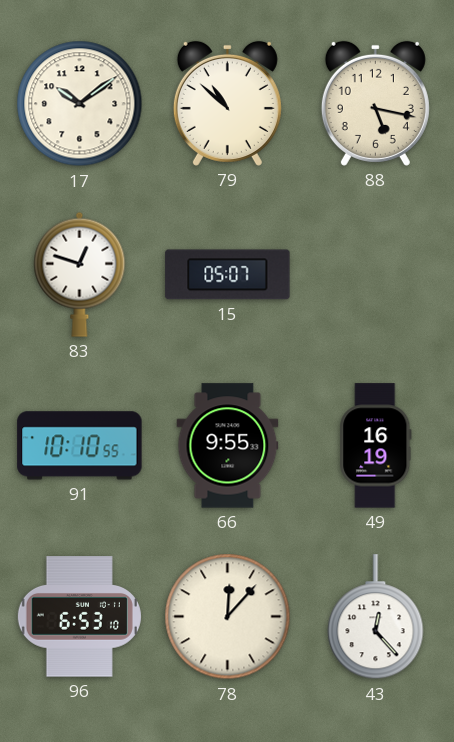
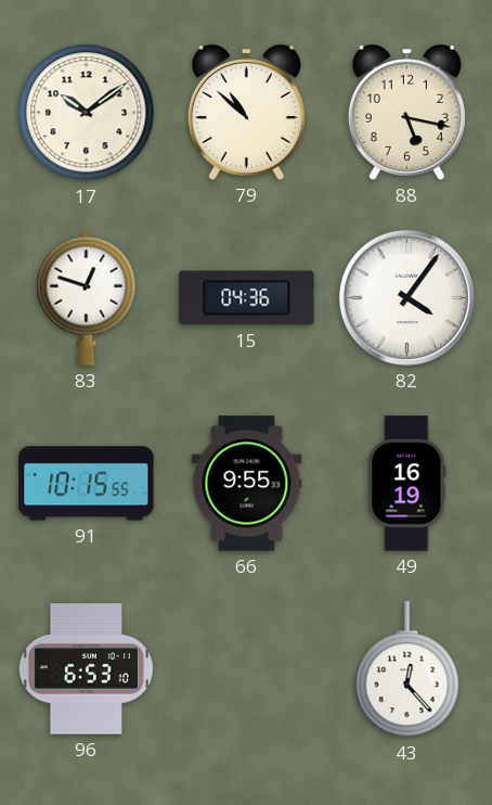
15: 05:07 -> 04:36 (247, 298)
82: none -> 4:06 (406, 297)
91: 10:10 -> 10:15 (87, 484)
78: 12:07 -> none (228, 617)
